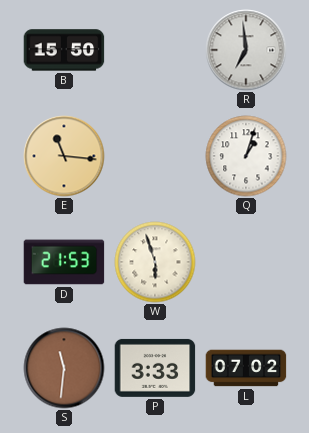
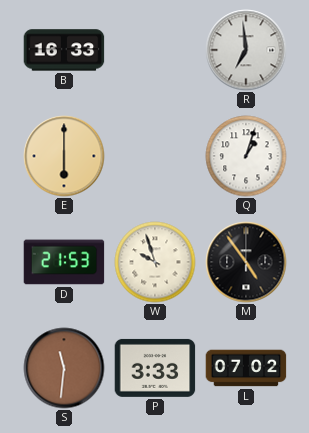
B: 15:50 -> 16:33 (64, 50)
E: 11:16 -> 6:00 (64, 156)
W: 5:57 -> 9:57 (155, 262)
M: none -> 4:54 (246, 262)
